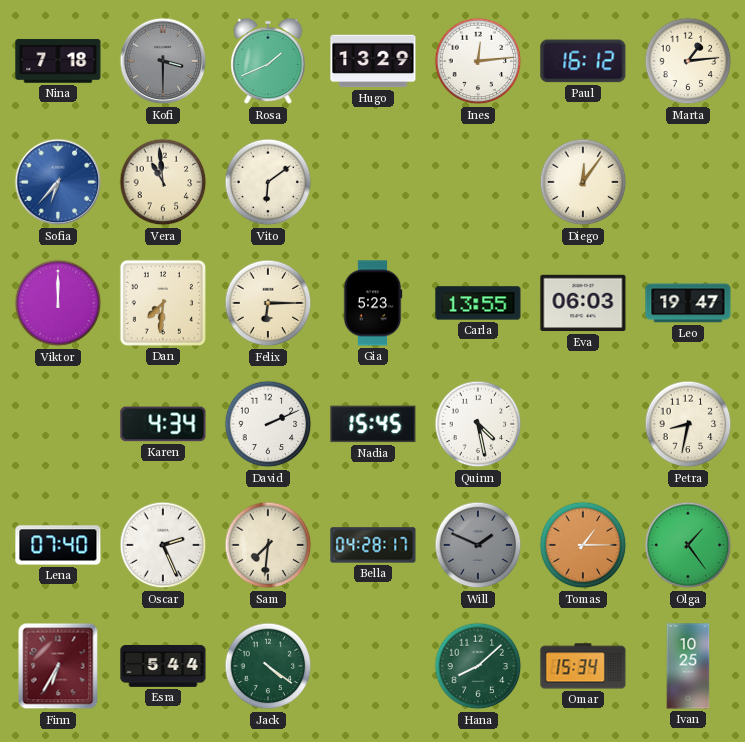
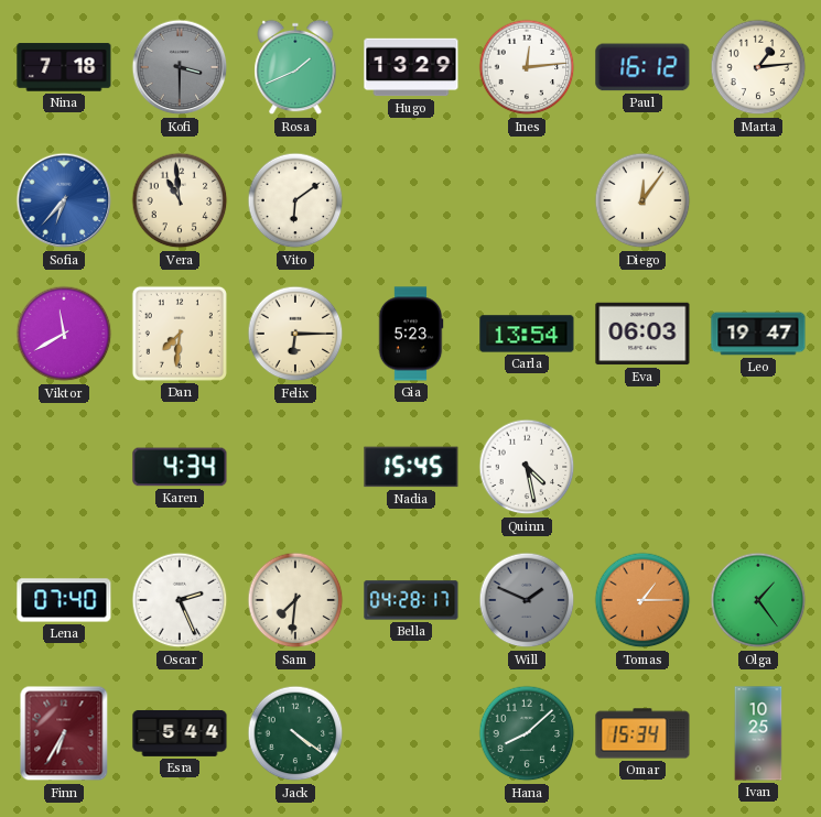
Viktor: 12:00 -> 11:40 (64, 334)
Carla: 13:55 -> 13:54 (527, 334)
David: 2:11 -> none (268, 424)
Petra: 8:32 -> none (688, 424)
